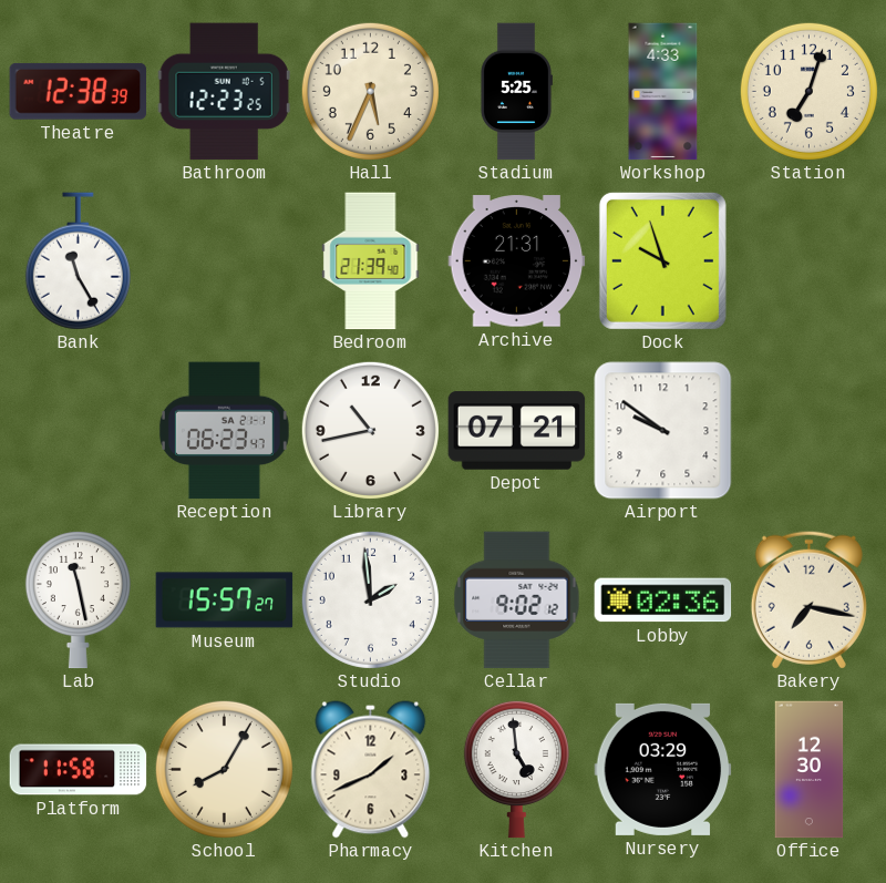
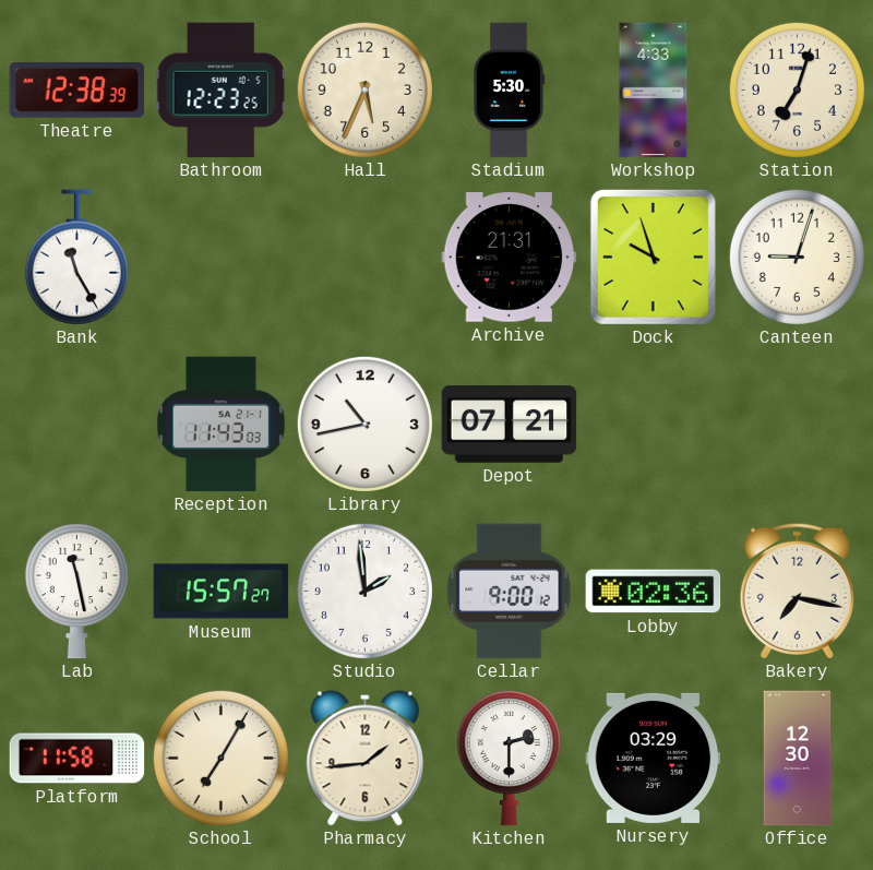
Stadium: 5:25 -> 5:30 (509, 91)
Bedroom: 21:39 -> none (371, 261)
Canteen: none -> 9:03 (797, 257)
Reception: 06:23 -> 11:43 (220, 425)
Airport: 9:51 -> none (663, 431)
Cellar: 9:02 -> 9:00 (510, 592)
School: 8:05 -> 7:05 (220, 758)
Pharmacy: 1:41 -> 1:44 (366, 759)
Kitchen: 4:59 -> 2:30 (509, 758)
